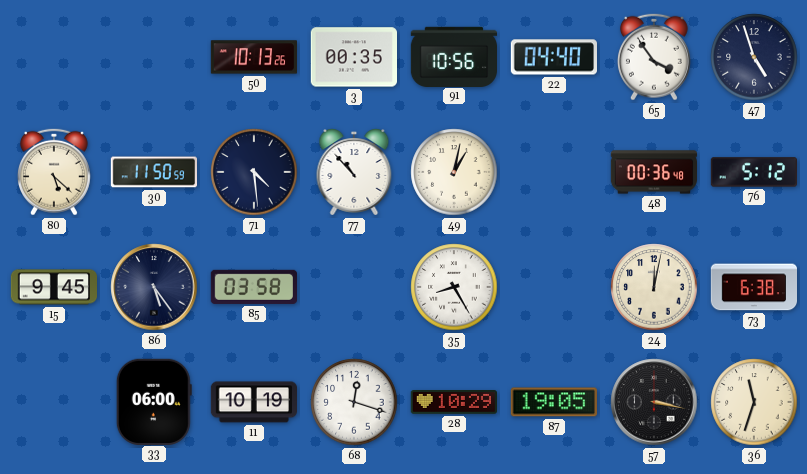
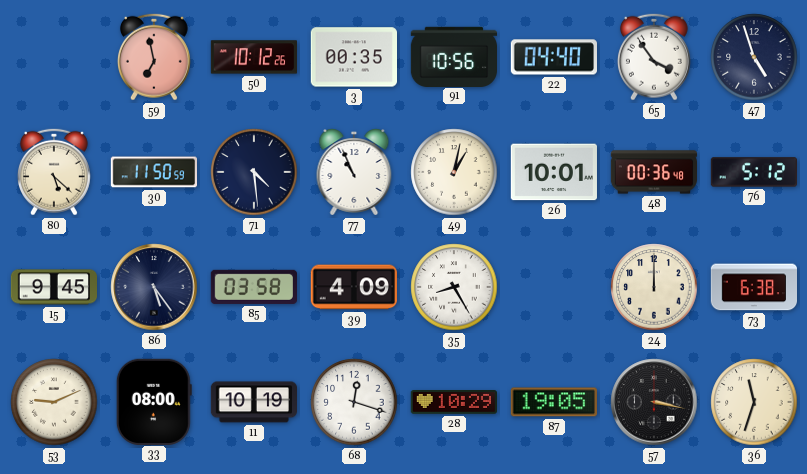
59: none -> 6:58 (154, 57)
50: 10:13 -> 10:12 (253, 57)
77: 10:53 -> 10:56 (354, 172)
26: none -> 10:01 (553, 172)
39: none -> 4:09 (353, 287)
24: 12:02 -> 12:00 (654, 287)
53: none -> 9:11 (54, 402)
33: 06:00 -> 08:00 (154, 401)
